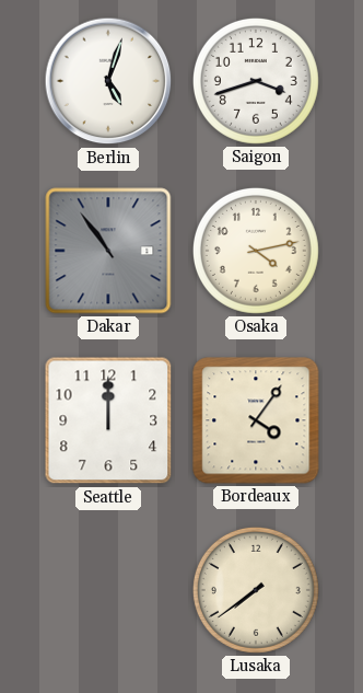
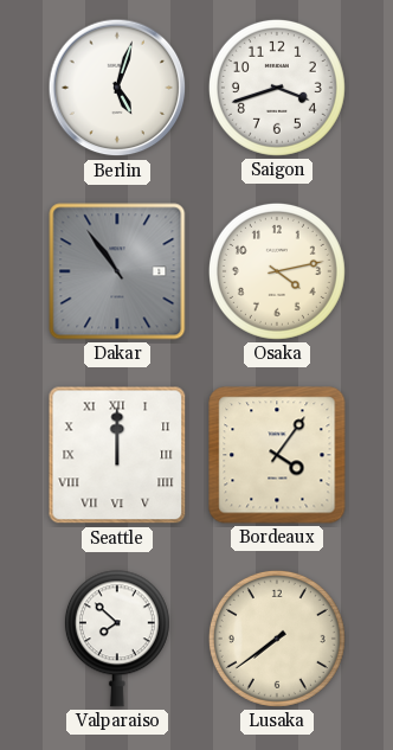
Seattle numerals: Arabic -> Roman (117, 455)
Valparaiso: none -> 7:52 (117, 639)
